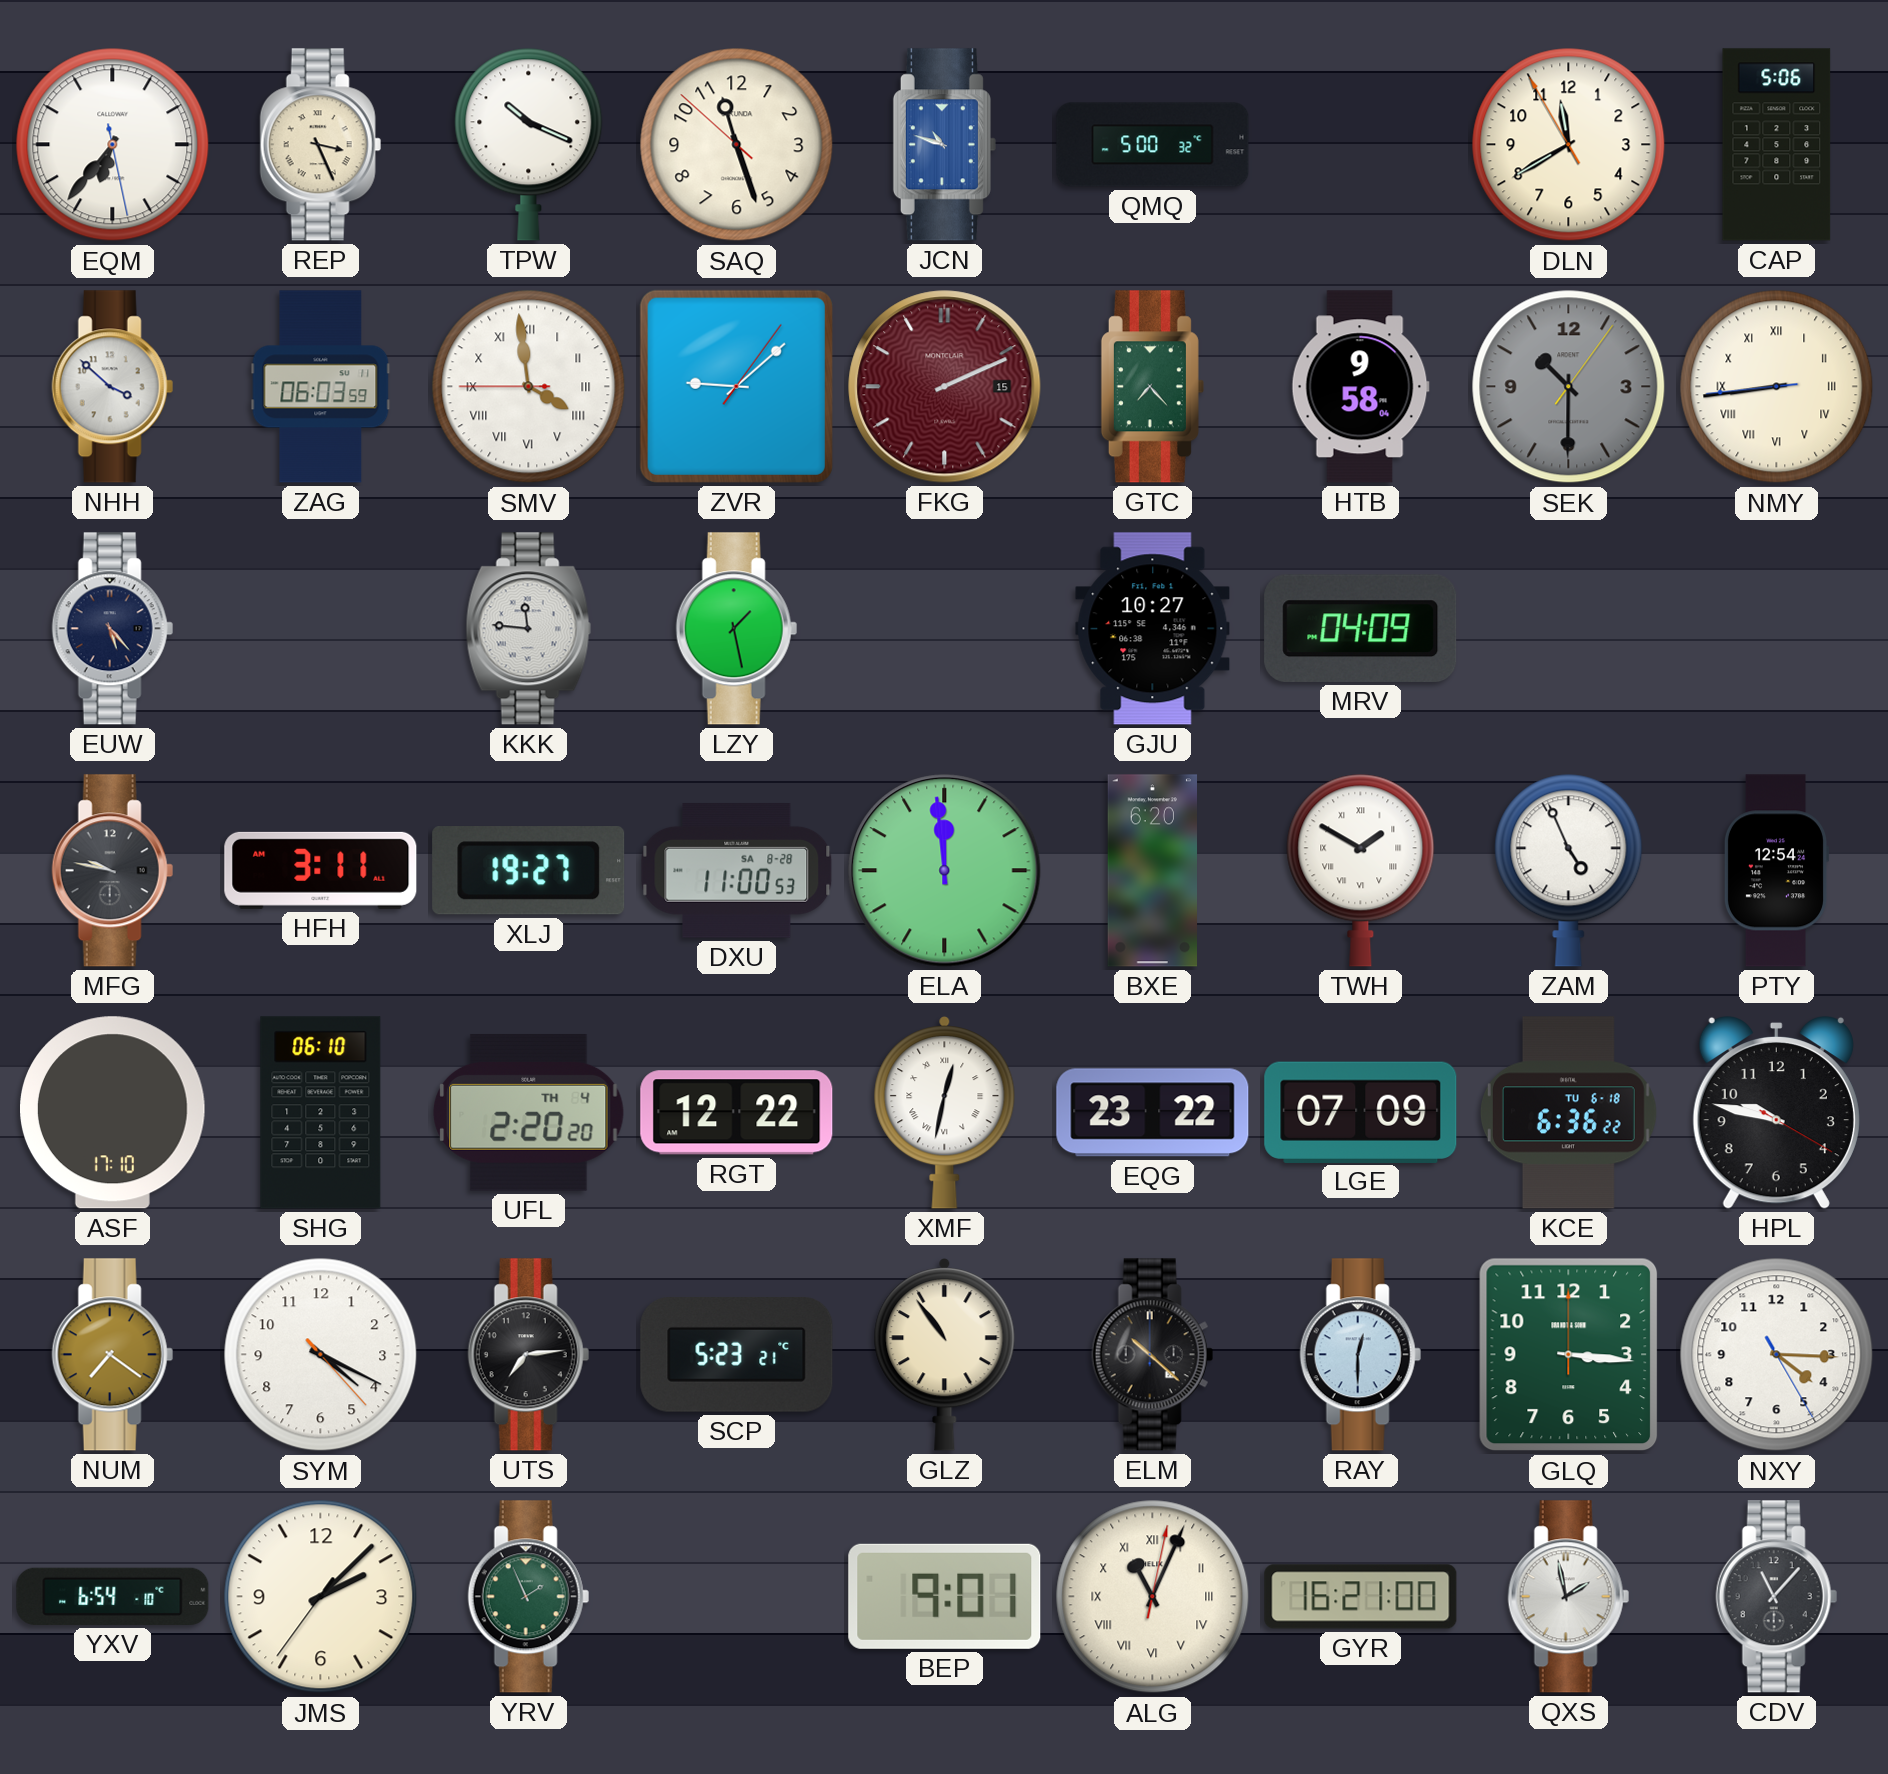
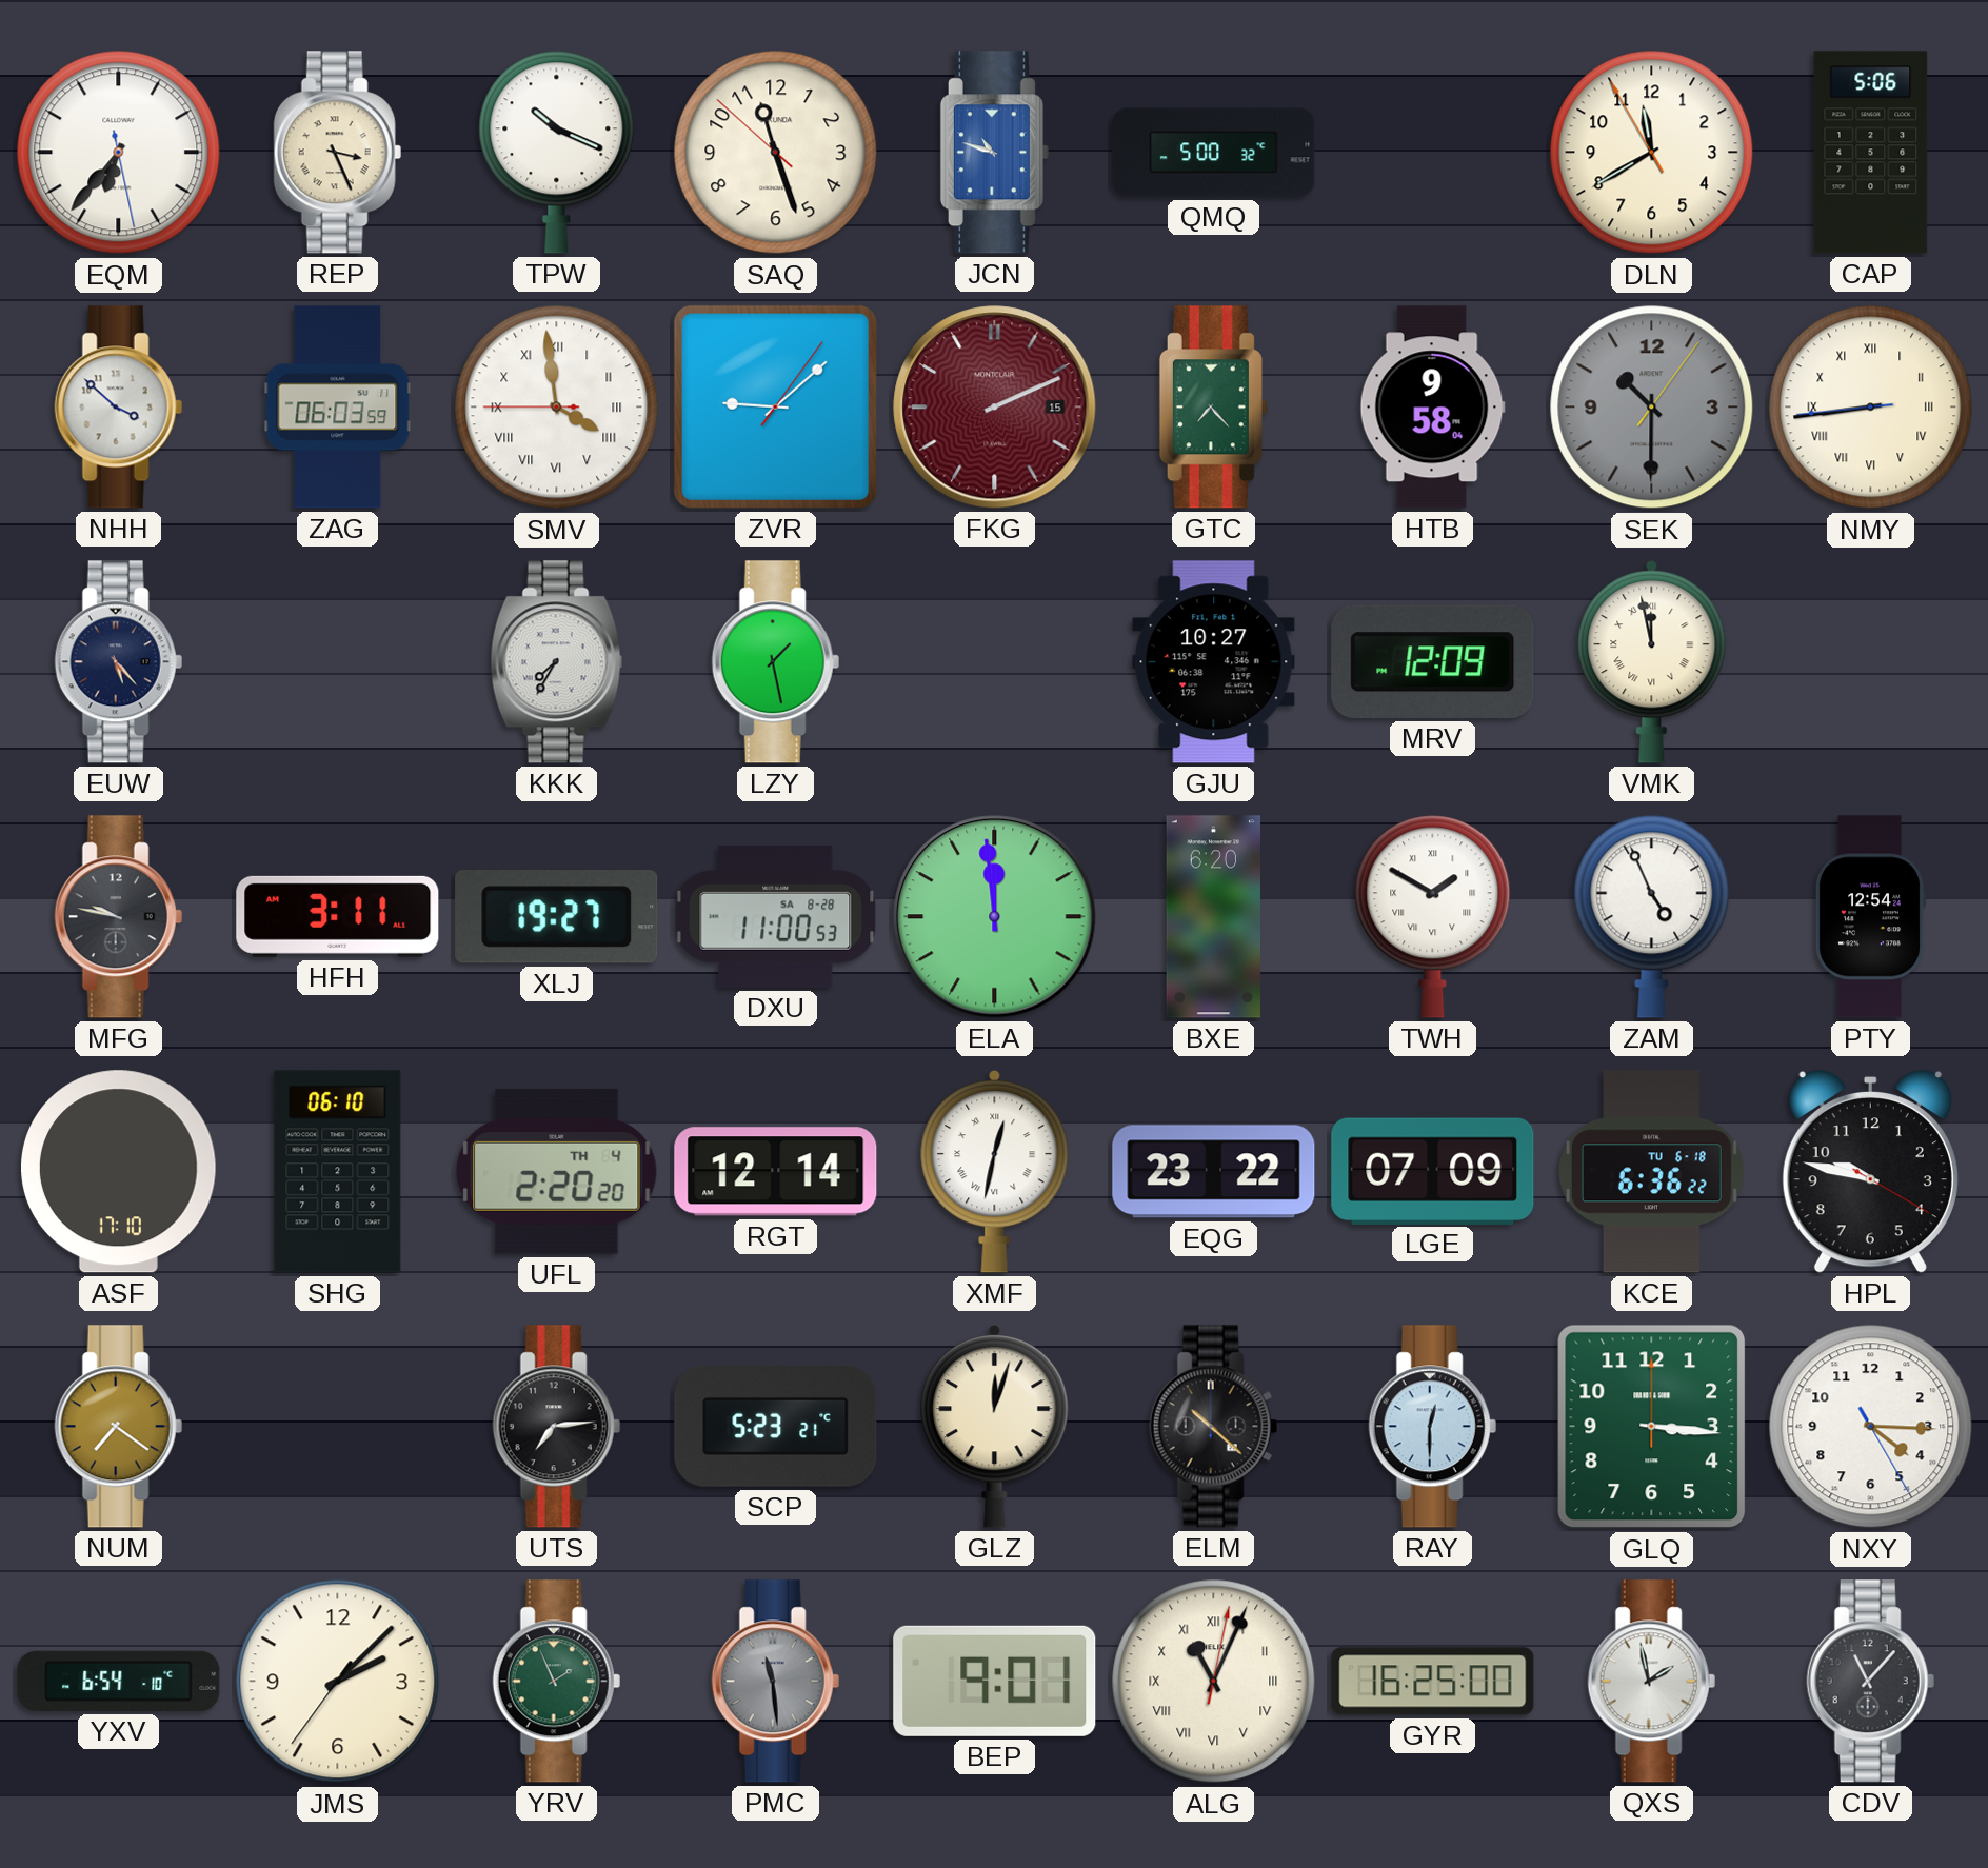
KKK: 11:46 -> 7:35 (556, 662)
MRV: 04:09 -> 12:09 (1433, 661)
VMK: none -> 11:58 (1652, 662)
RGT: 12:22 -> 12:14 (776, 1172)
SYM: 4:19 -> none (321, 1355)
GLZ: 10:54 -> 12:03 (995, 1427)
PMC: none -> 11:29 (775, 1682)
GYR: 16:21 -> 16:25 (1433, 1682)
